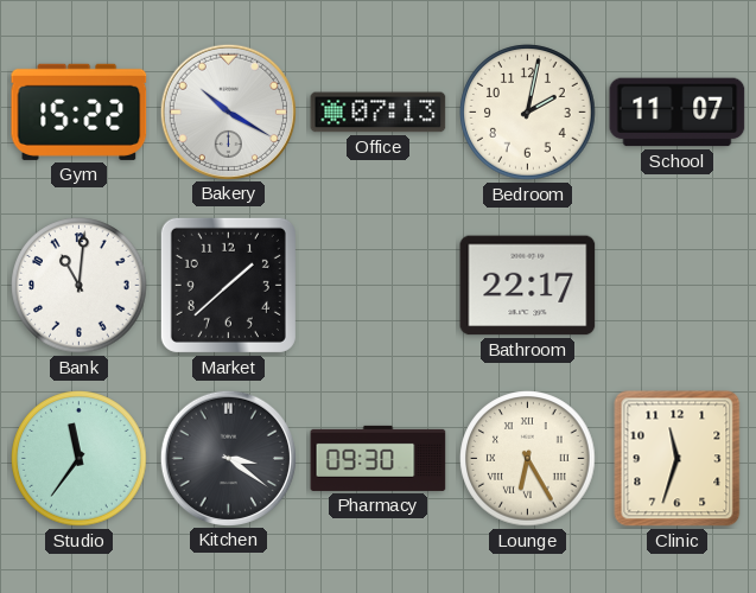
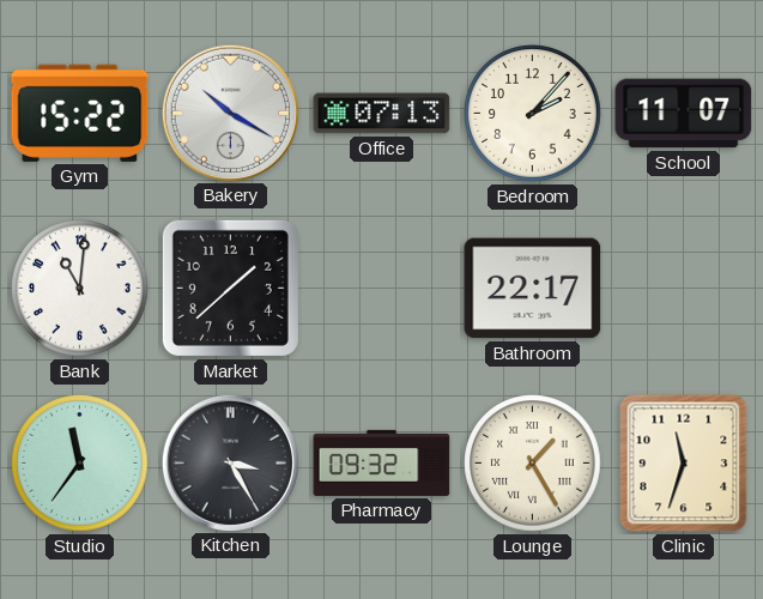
Bedroom: 2:02 -> 2:07 (533, 114)
Kitchen: 3:21 -> 3:25 (230, 462)
Pharmacy: 09:30 -> 09:32 (382, 462)
Lounge: 6:25 -> 1:25 (533, 464)
